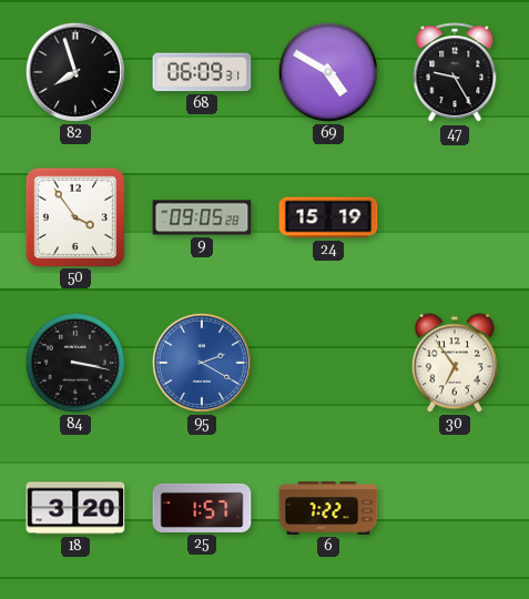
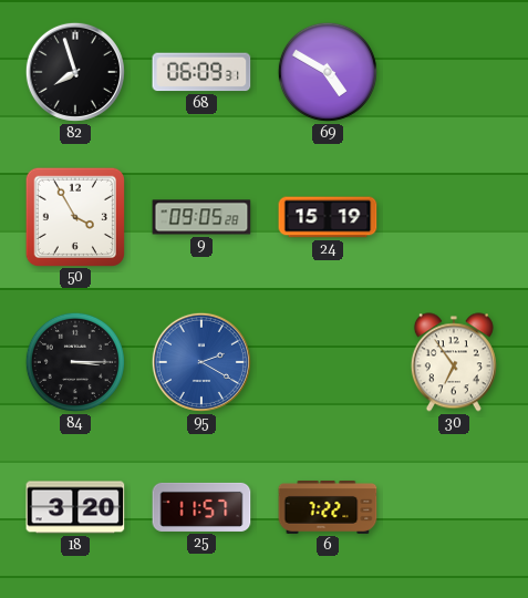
47: 9:25 -> none (455, 73)
50: 3:54 -> 3:55 (74, 216)
84: 3:17 -> 3:15 (75, 362)
25: 1:57 -> 11:57 (201, 507)
